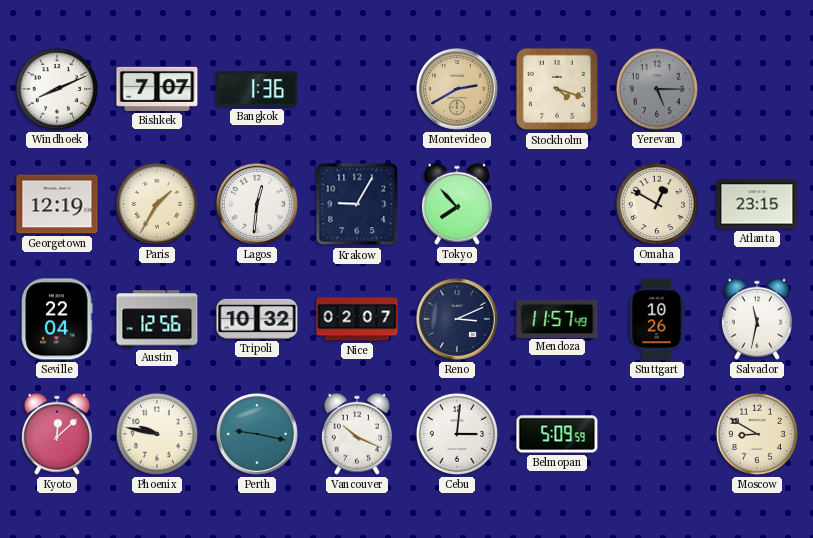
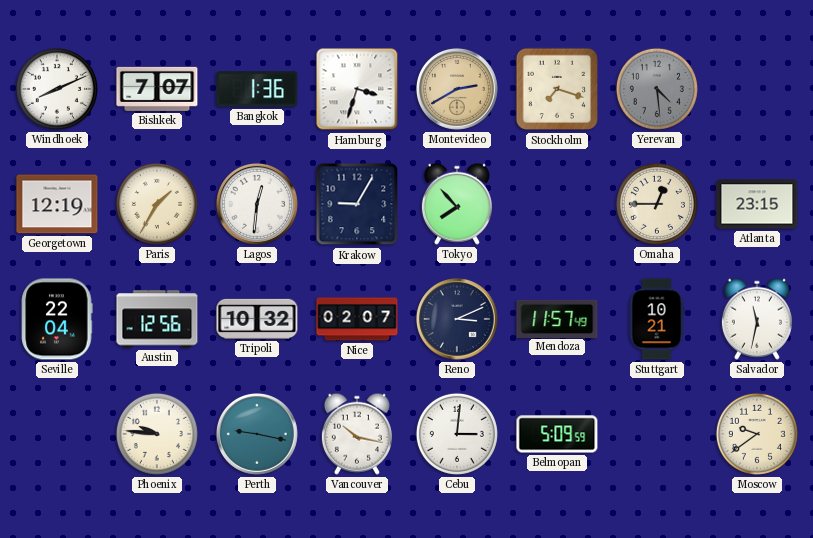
Hamburg: none -> 3:33 (357, 89)
Stockholm: 4:18 -> 7:18 (557, 89)
Yerevan: 5:15 -> 4:29 (657, 89)
Omaha: 12:50 -> 12:45 (657, 204)
Stuttgart: 10:26 -> 10:21 (657, 319)
Kyoto: 12:08 -> none (57, 434)
Phoenix: 9:47 -> 9:46 (157, 434)
Vancouver: 10:19 -> 10:17 (357, 434)
Moscow: 8:50 -> 9:39 (757, 434)
